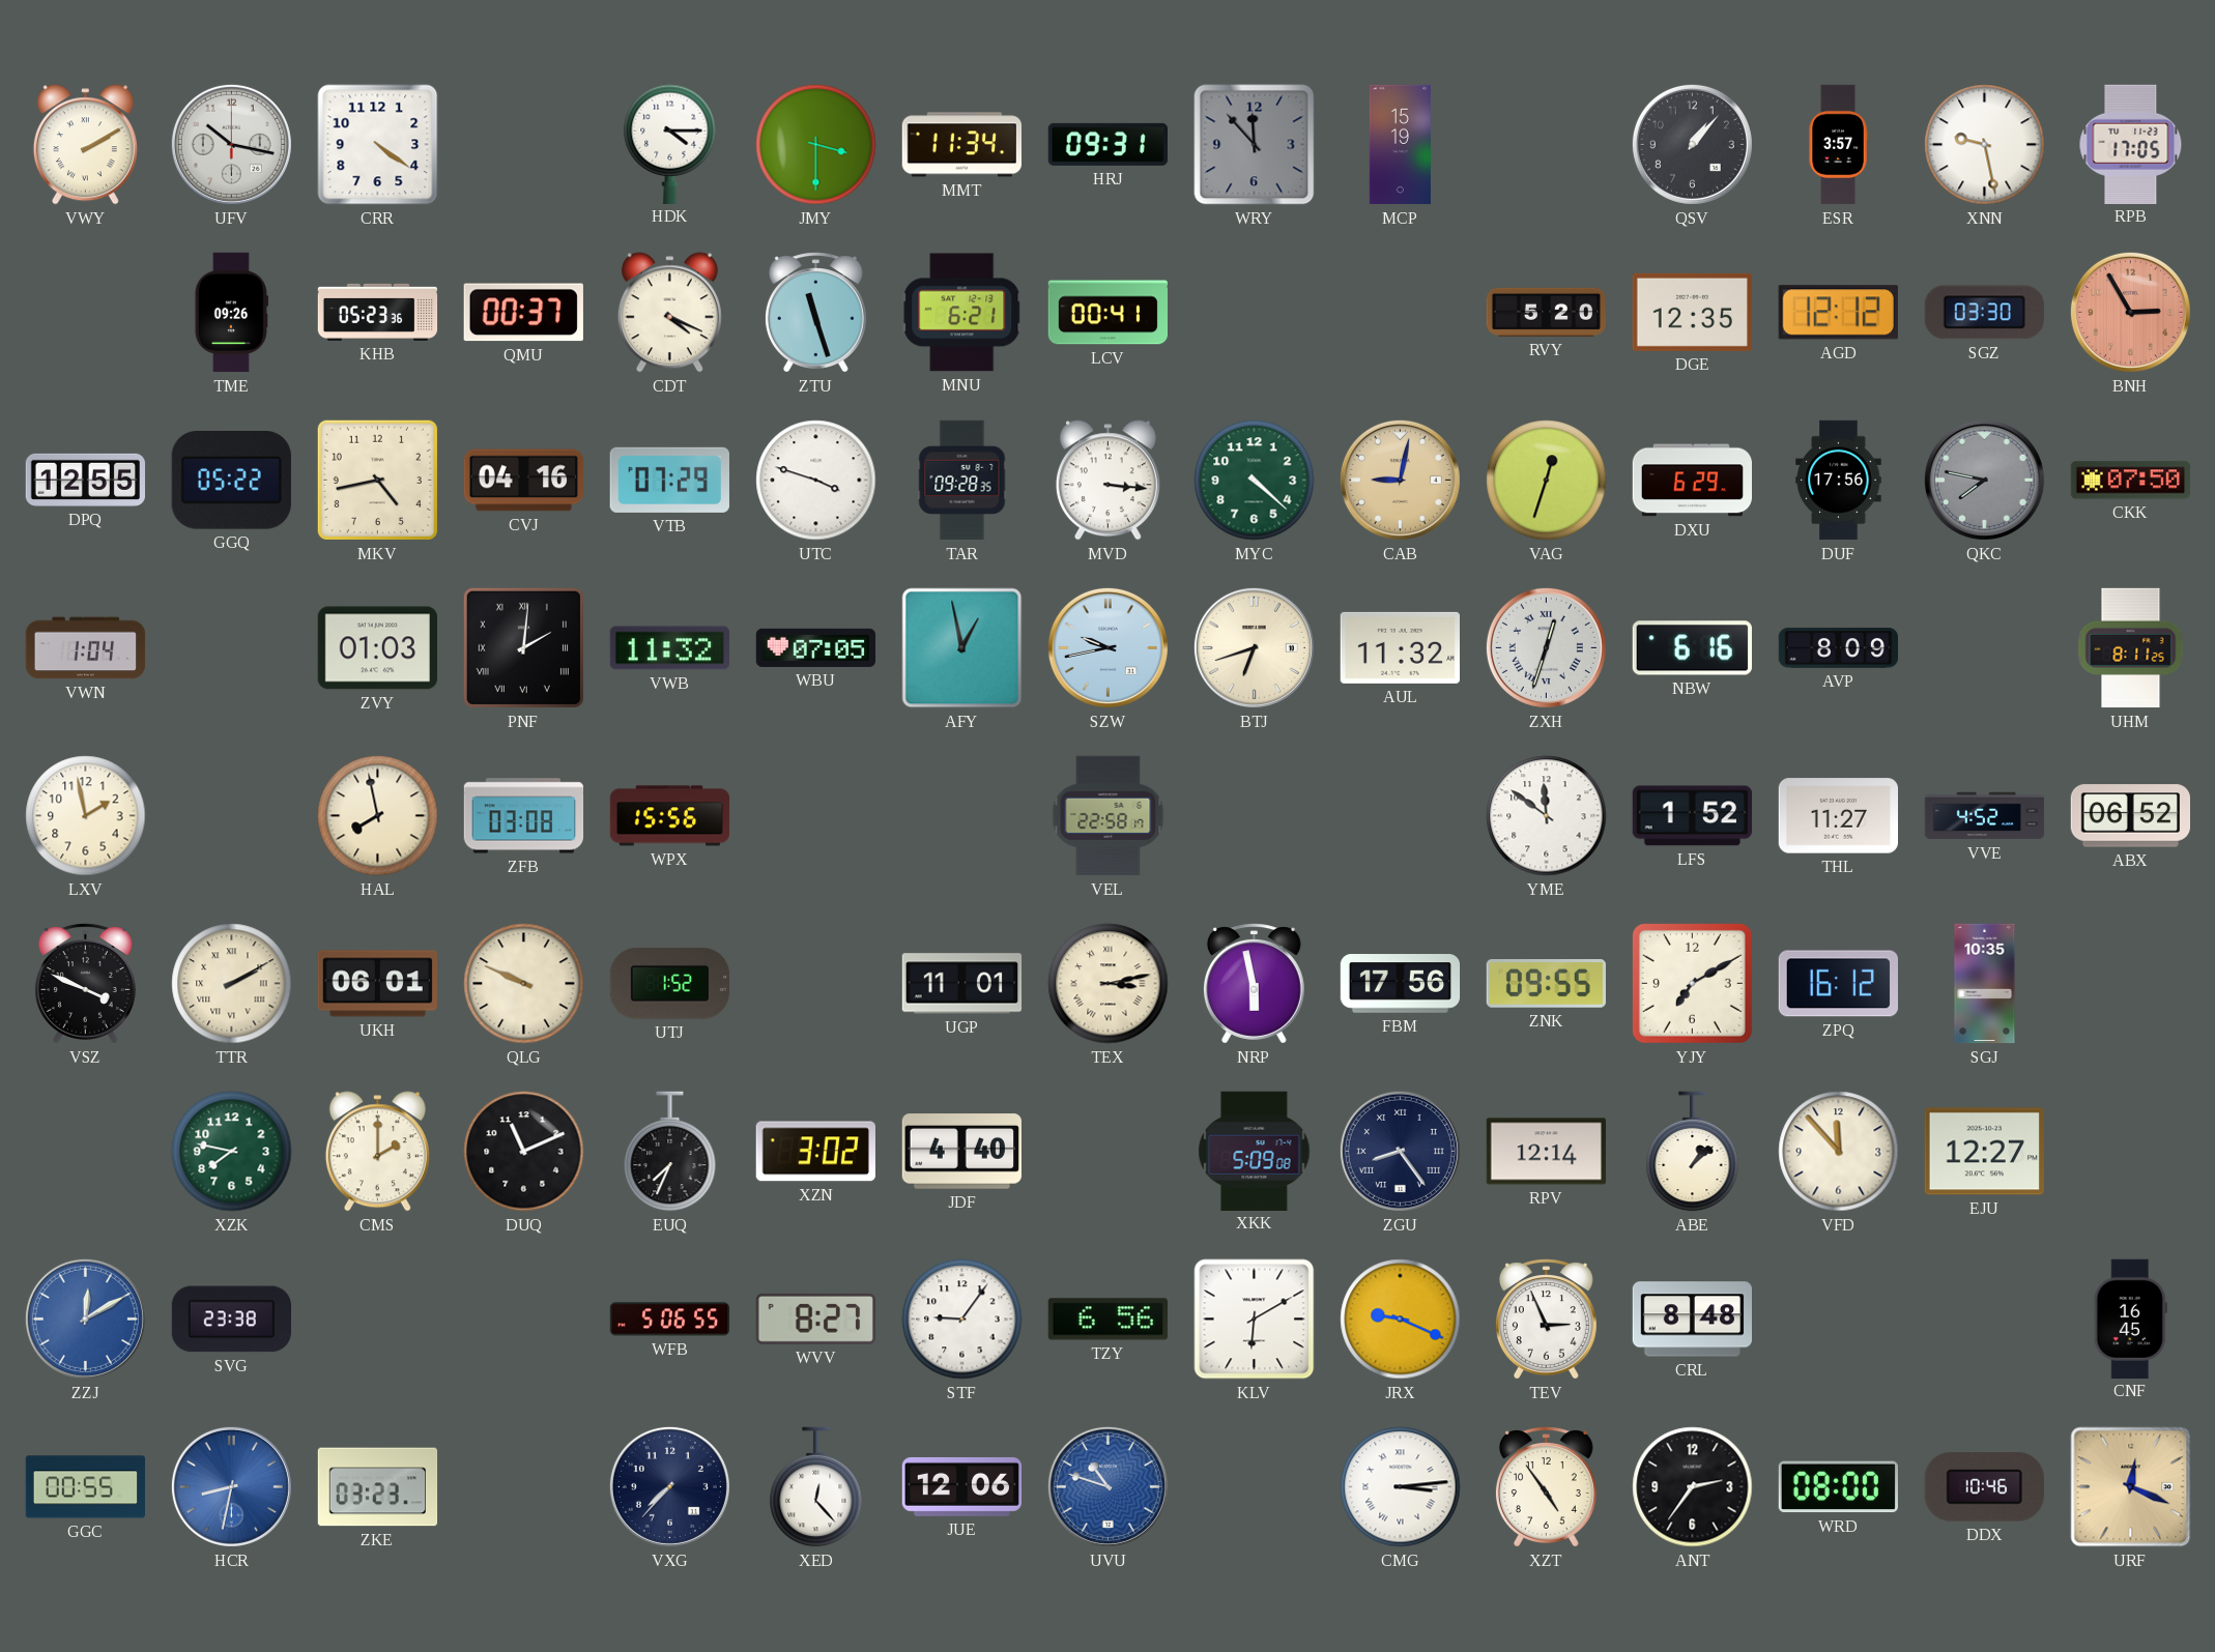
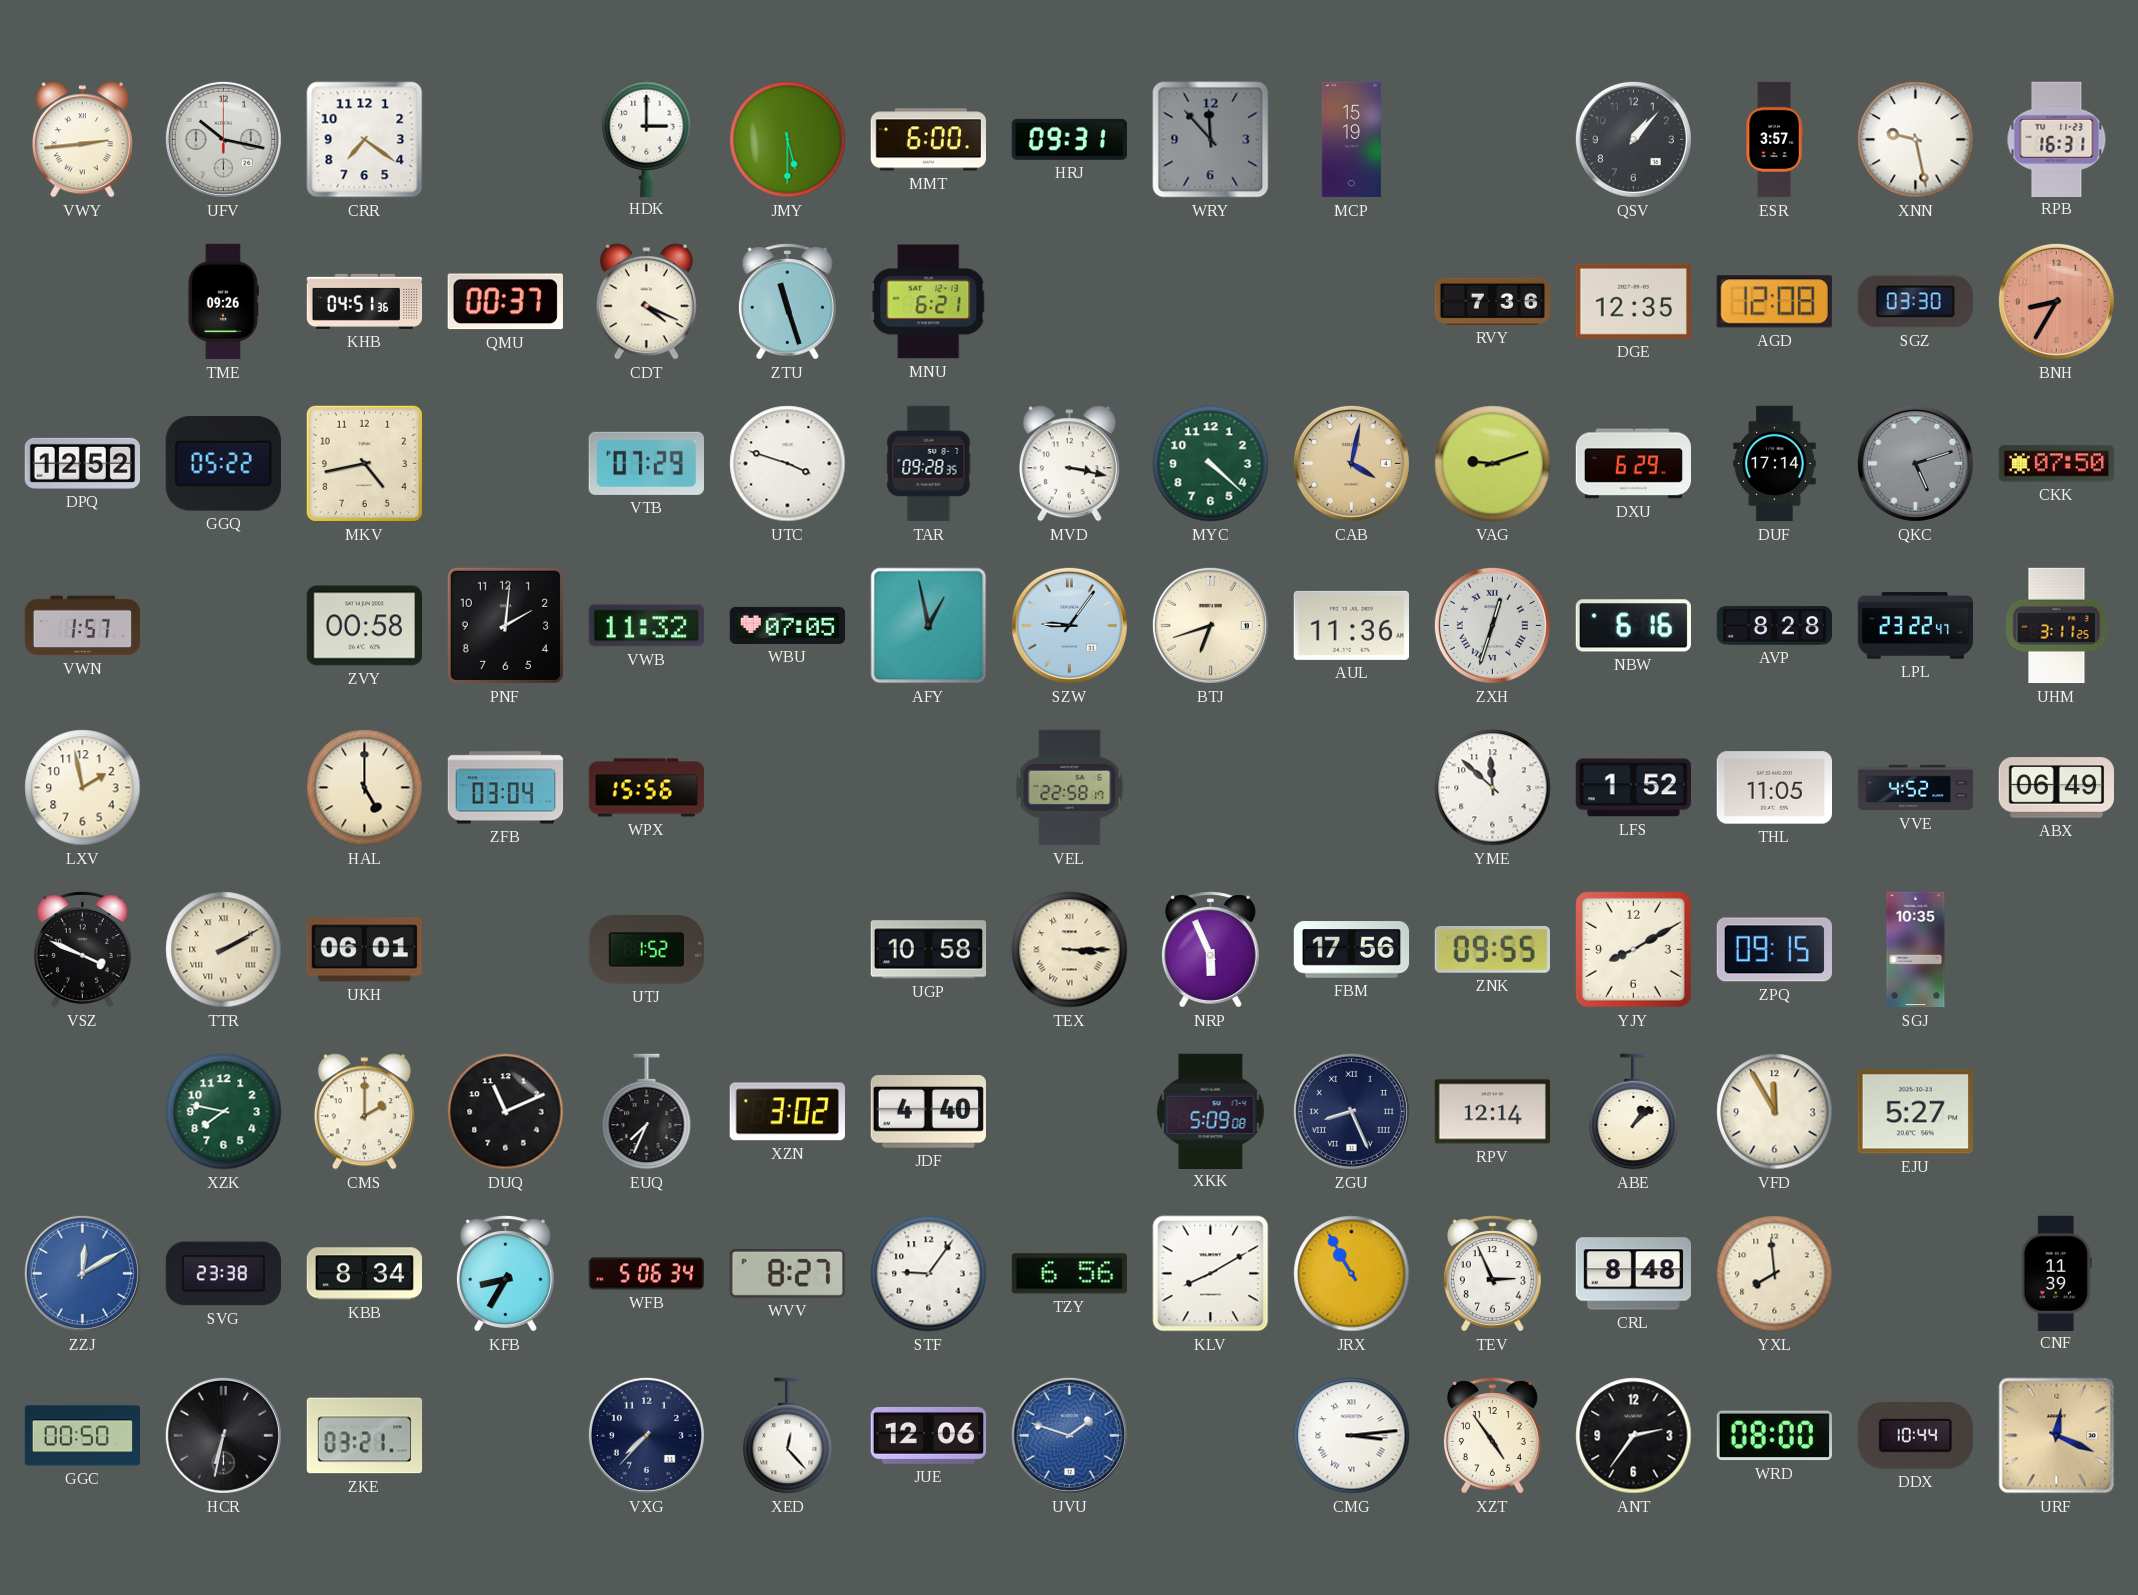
VWY: 2:10 -> 2:44 (82, 140)
CRR: 4:21 -> 7:21 (365, 140)
HDK: 4:15 -> 3:00 (647, 139)
JMY: 3:30 -> 5:30 (788, 140)
MMT: 11:34 -> 6:00 (928, 140)
RPB: 17:05 -> 16:31 (2057, 139)
KHB: 05:23 -> 04:51 (365, 301)
LCV: 00:41 -> none (1107, 313)
RVY: 5:20 -> 7:36 (1492, 301)
AGD: 12:12 -> 12:08 (1774, 302)
BNH: 2:55 -> 8:35 (2056, 301)
DPQ: 12:55 -> 12:52 (83, 463)
CVJ: 04:16 -> none (523, 481)
MVD: 3:16 -> 3:17 (1069, 464)
CAB: 9:02 -> 4:02 (1351, 463)
VAG: 12:33 -> 9:12 (1493, 464)
DUF: 17:56 -> 17:14 (1775, 464)
QKC: 7:47 -> 5:12 (1915, 463)
VWN: 1:04 -> 1:57 (83, 626)
ZVY: 01:03 -> 00:58 (364, 626)
PNF numerals: Roman -> Arabic (505, 625)
SZW: 9:43 -> 9:06 (1069, 625)
AUL: 11:32 -> 11:36 (1351, 625)
AVP: 8:09 -> 8:28 (1775, 626)
LPL: none -> 23:22 (1916, 626)
UHM: 8:11 -> 3:11 (2057, 626)
HAL: 7:58 -> 5:00 (365, 788)
ZFB: 03:08 -> 03:04 (506, 788)
YME: 11:51 -> 11:52 (1493, 788)
THL: 11:27 -> 11:05 (1774, 788)
ABX: 06:52 -> 06:49 (2056, 788)
QLG: 9:49 -> none (524, 984)
UGP: 11:01 -> 10:58 (929, 950)
TEX: 3:13 -> 3:15 (1070, 950)
NRP: 5:58 -> 5:56 (1210, 950)
YJY: 7:10 -> 8:10 (1633, 949)
ZPQ: 16:12 -> 09:15 (1774, 950)
ZGU: 8:24 -> 8:26 (1351, 1111)
VFD: 11:53 -> 11:55 (1775, 1112)
EJU: 12:27 -> 5:27 (1915, 1112)
KBB: none -> 8:34 (364, 1274)
KFB: none -> 8:35 (505, 1274)
WFB: 5:06:55 -> 5:06:34 (647, 1274)
KLV: 6:10 -> 8:10 (1211, 1274)
JRX: 9:19 -> 10:55 (1352, 1274)
YXL: none -> 7:59 (1775, 1274)
CNF: 16:45 -> 11:39 (2056, 1273)
GGC: 00:55 -> 00:50 (82, 1436)
HCR: 8:32 -> 6:32 (223, 1435)
HCR dial: blue -> black (223, 1435)
ZKE: 03:23 -> 03:21 (365, 1436)
UVU: 10:48 -> 1:48 (1069, 1435)
DDX: 10:46 -> 10:44 (1915, 1435)
